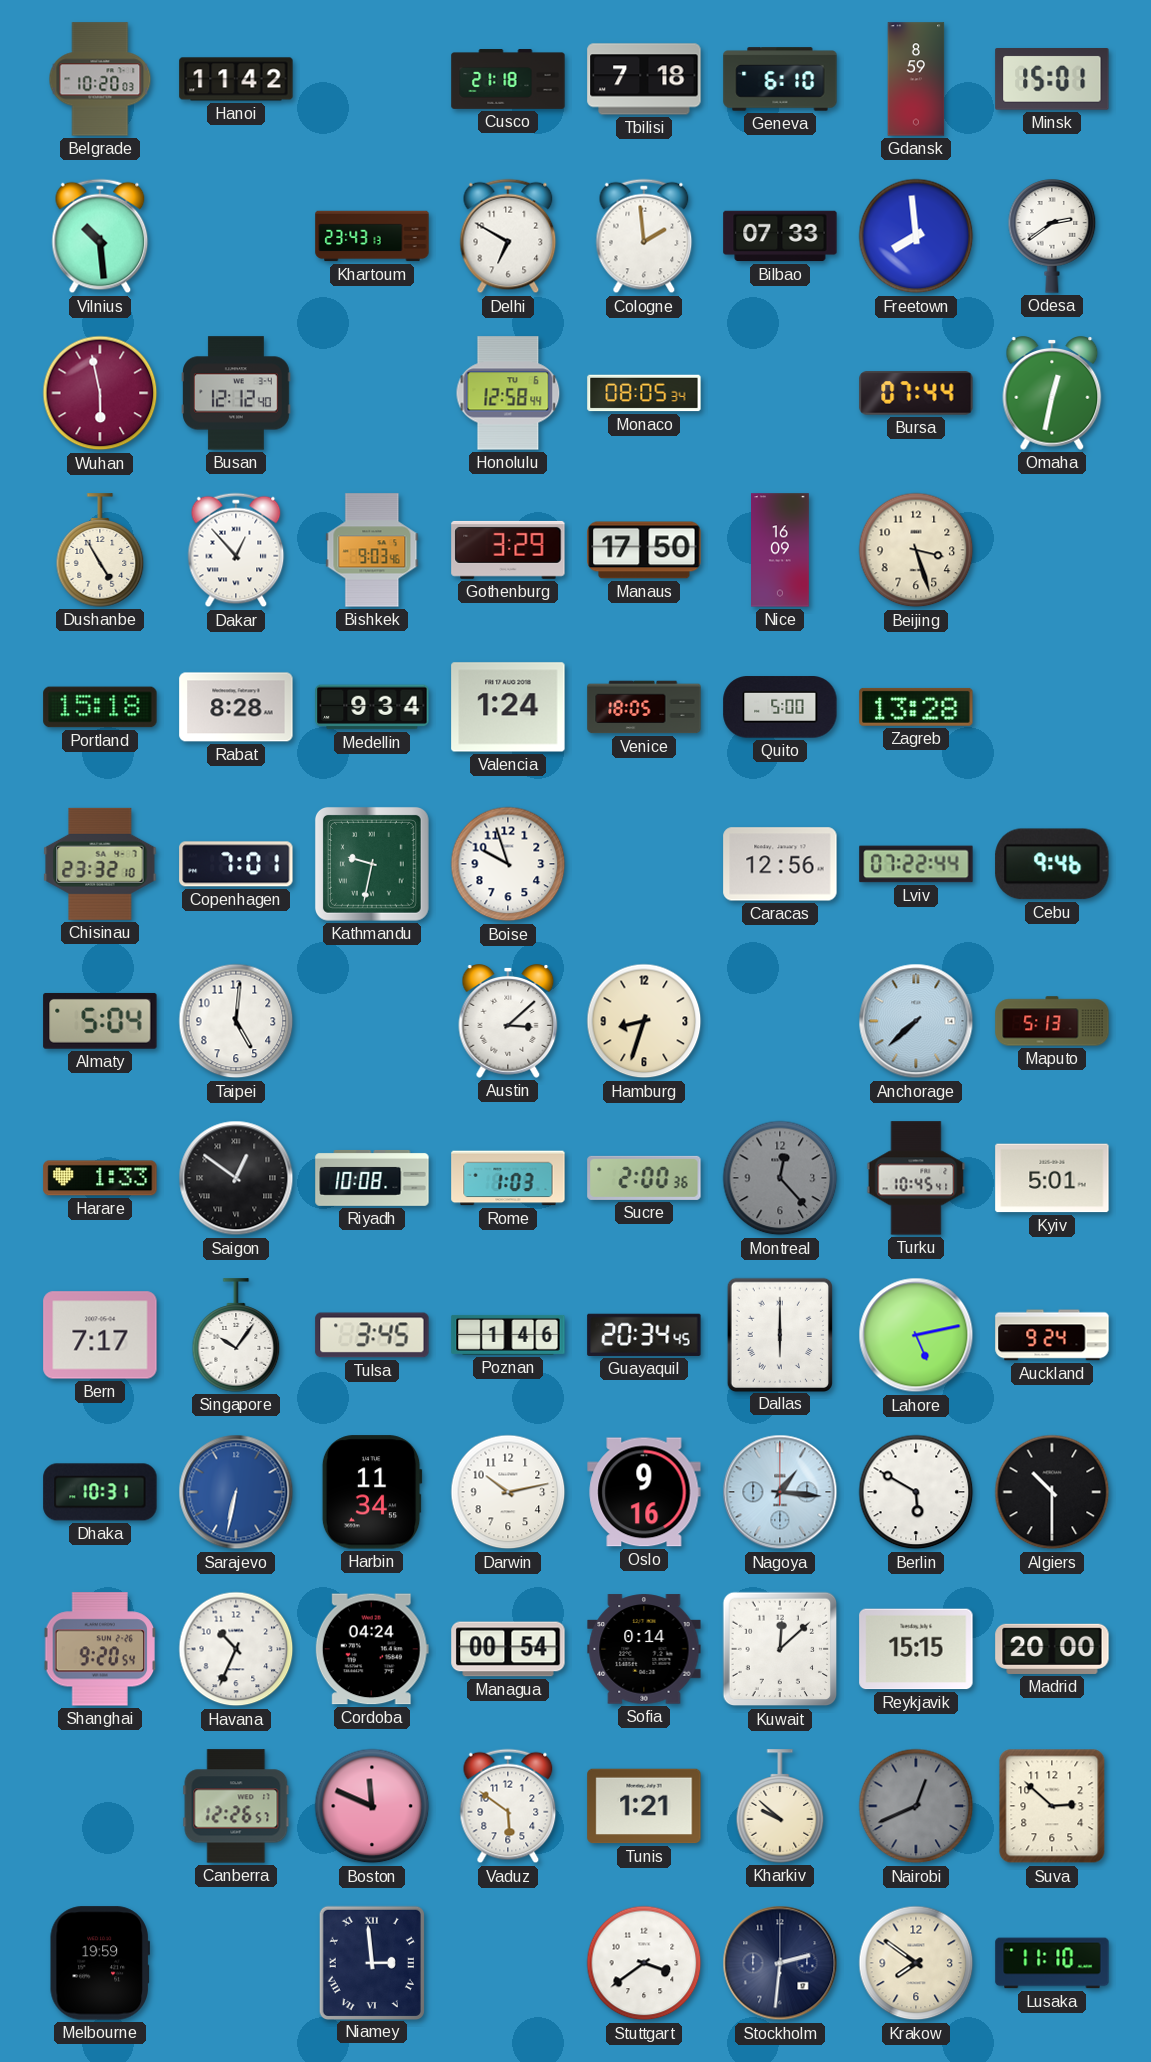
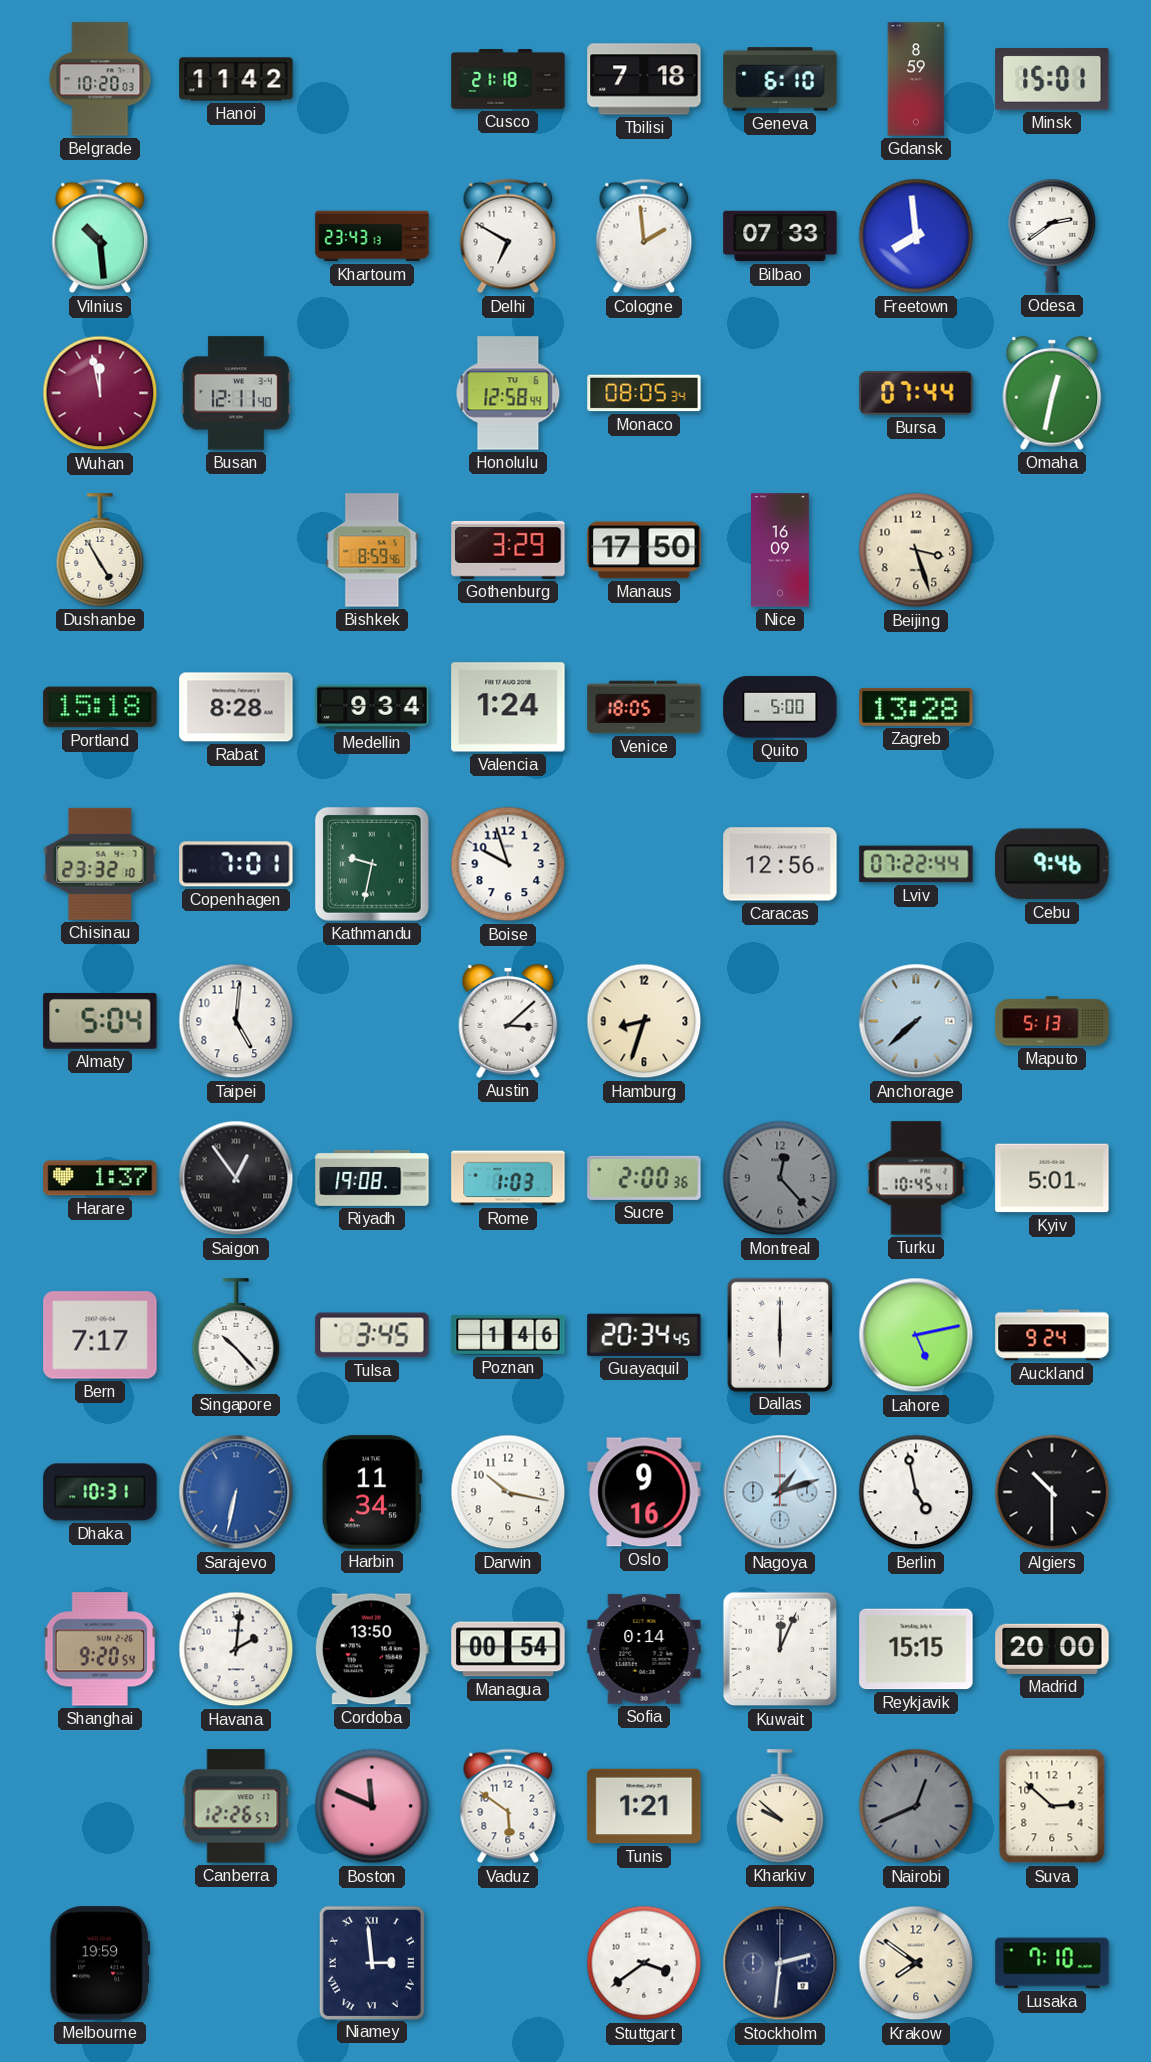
Wuhan: 5:58 -> 11:58 (100, 393)
Busan: 12:12 -> 12:11 (237, 393)
Dakar: 12:53 -> none (236, 550)
Bishkek: 9:03 -> 8:59 (372, 550)
Harare: 1:33 -> 1:37 (100, 1178)
Saigon: 12:51 -> 12:54 (236, 1178)
Riyadh: 10:08 -> 19:08 (372, 1178)
Singapore: 10:06 -> 10:23 (236, 1335)
Darwin: 10:13 -> 10:17 (508, 1492)
Nagoya: 1:16 -> 1:12 (780, 1492)
Berlin: 5:50 -> 4:58 (916, 1492)
Havana: 10:34 -> 2:01 (236, 1649)
Cordoba: 04:24 -> 13:50 (372, 1649)
Kuwait: 12:08 -> 12:04 (780, 1649)
Lusaka: 11:10 -> 7:10 (1052, 1963)
